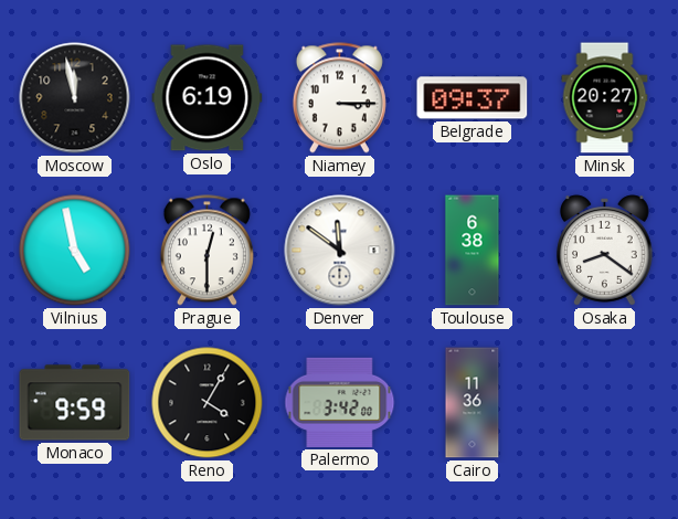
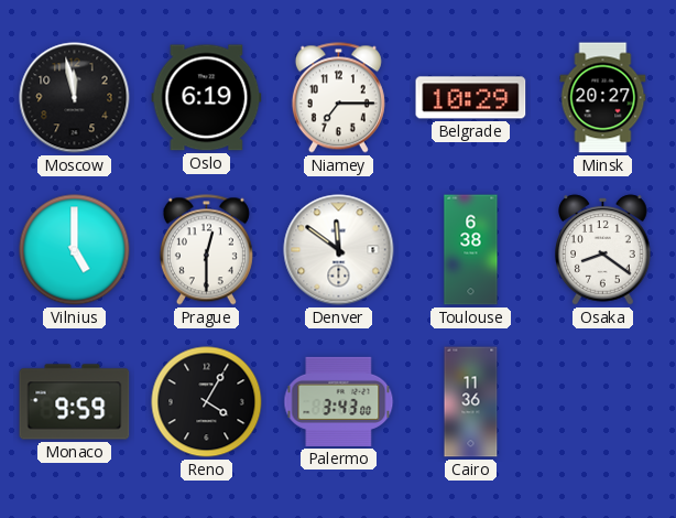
Niamey: 3:15 -> 7:15 (338, 98)
Belgrade: 09:37 -> 10:29 (471, 98)
Vilnius: 4:58 -> 5:00 (75, 250)
Palermo: 3:42 -> 3:43 (339, 401)
